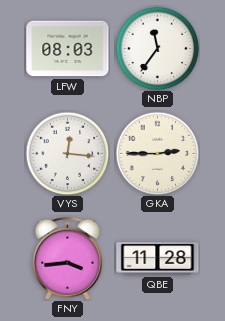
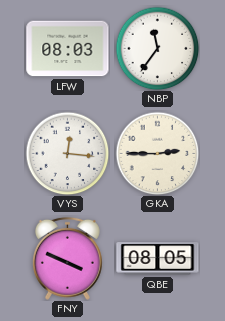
FNY: 3:44 -> 3:49 (67, 258)
QBE: 11:28 -> 08:05 (158, 259)
